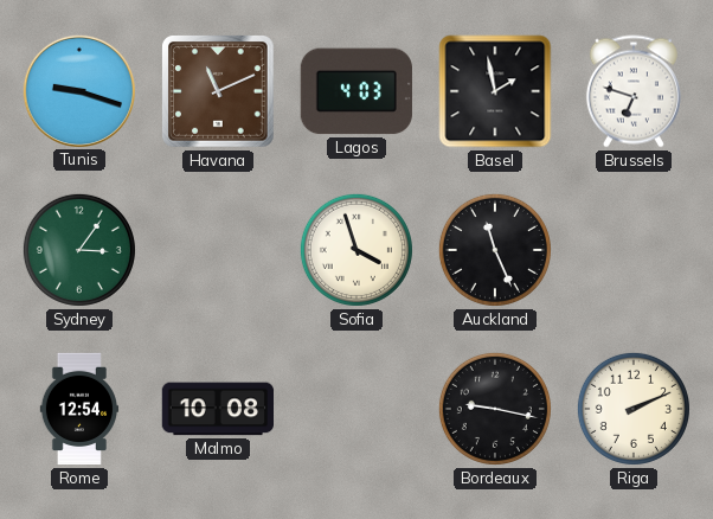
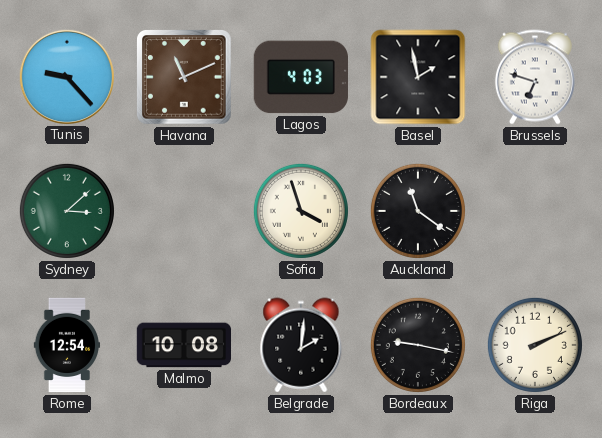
Tunis: 9:18 -> 9:23 (66, 76)
Sydney: 3:06 -> 3:08 (67, 211)
Auckland: 11:26 -> 11:21 (418, 211)
Belgrade: none -> 2:01 (301, 345)
